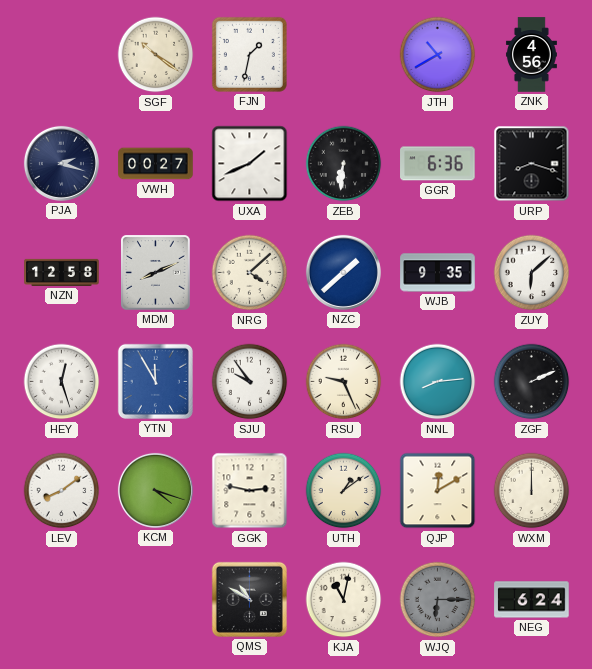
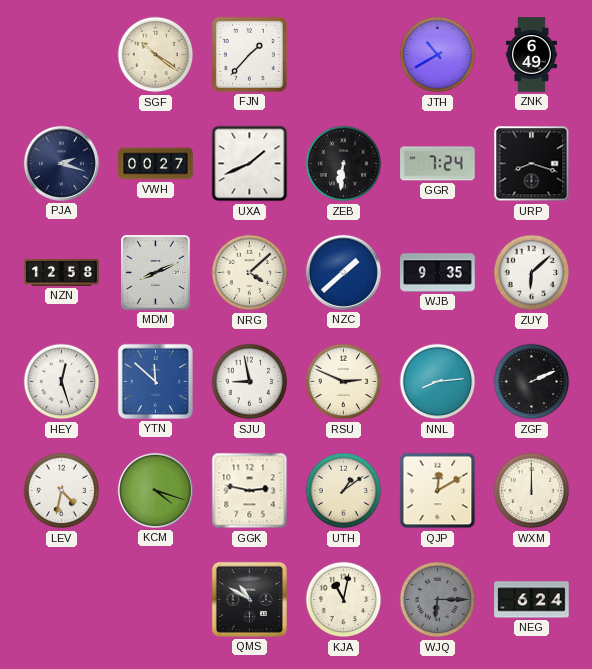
FJN: 1:32 -> 1:37 (249, 54)
ZNK: 4:56 -> 6:49 (531, 55)
GGR: 6:36 -> 7:24 (438, 164)
YTN: 11:55 -> 11:52 (155, 381)
SJU: 9:54 -> 8:58 (250, 382)
RSU: 9:26 -> 2:49 (344, 382)
LEV: 8:09 -> 4:32 (62, 491)
